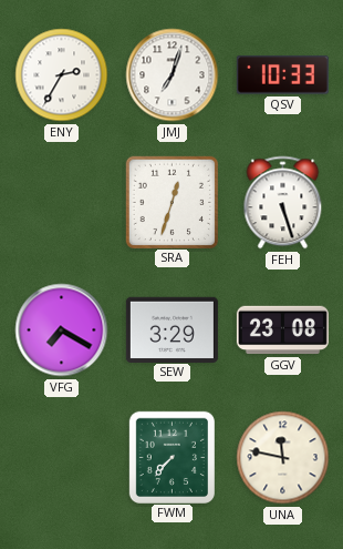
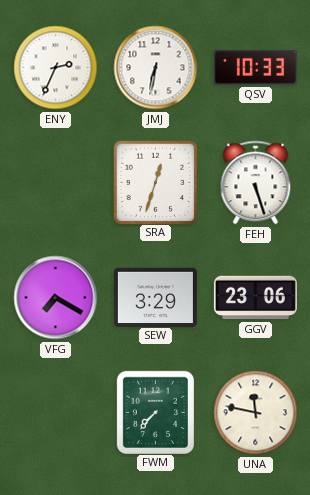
ENY: 2:35 -> 2:34 (56, 68)
JMJ: 7:03 -> 6:32 (156, 68)
GGV: 23:08 -> 23:06 (255, 298)
